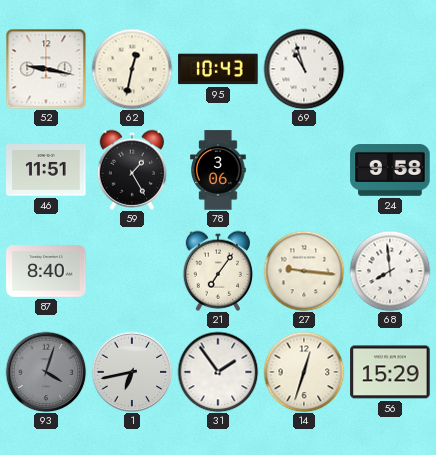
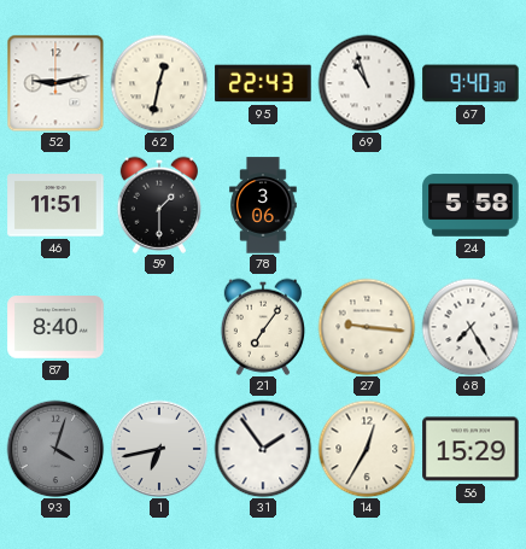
52: 9:17 -> 9:13 (55, 83)
95: 10:43 -> 22:43 (263, 83)
67: none -> 9:40 (471, 83)
59: 1:25 -> 1:30 (158, 205)
24: 9:58 -> 5:58 (471, 206)
68: 7:59 -> 7:25 (471, 327)
14: 12:33 -> 12:35 (367, 449)
